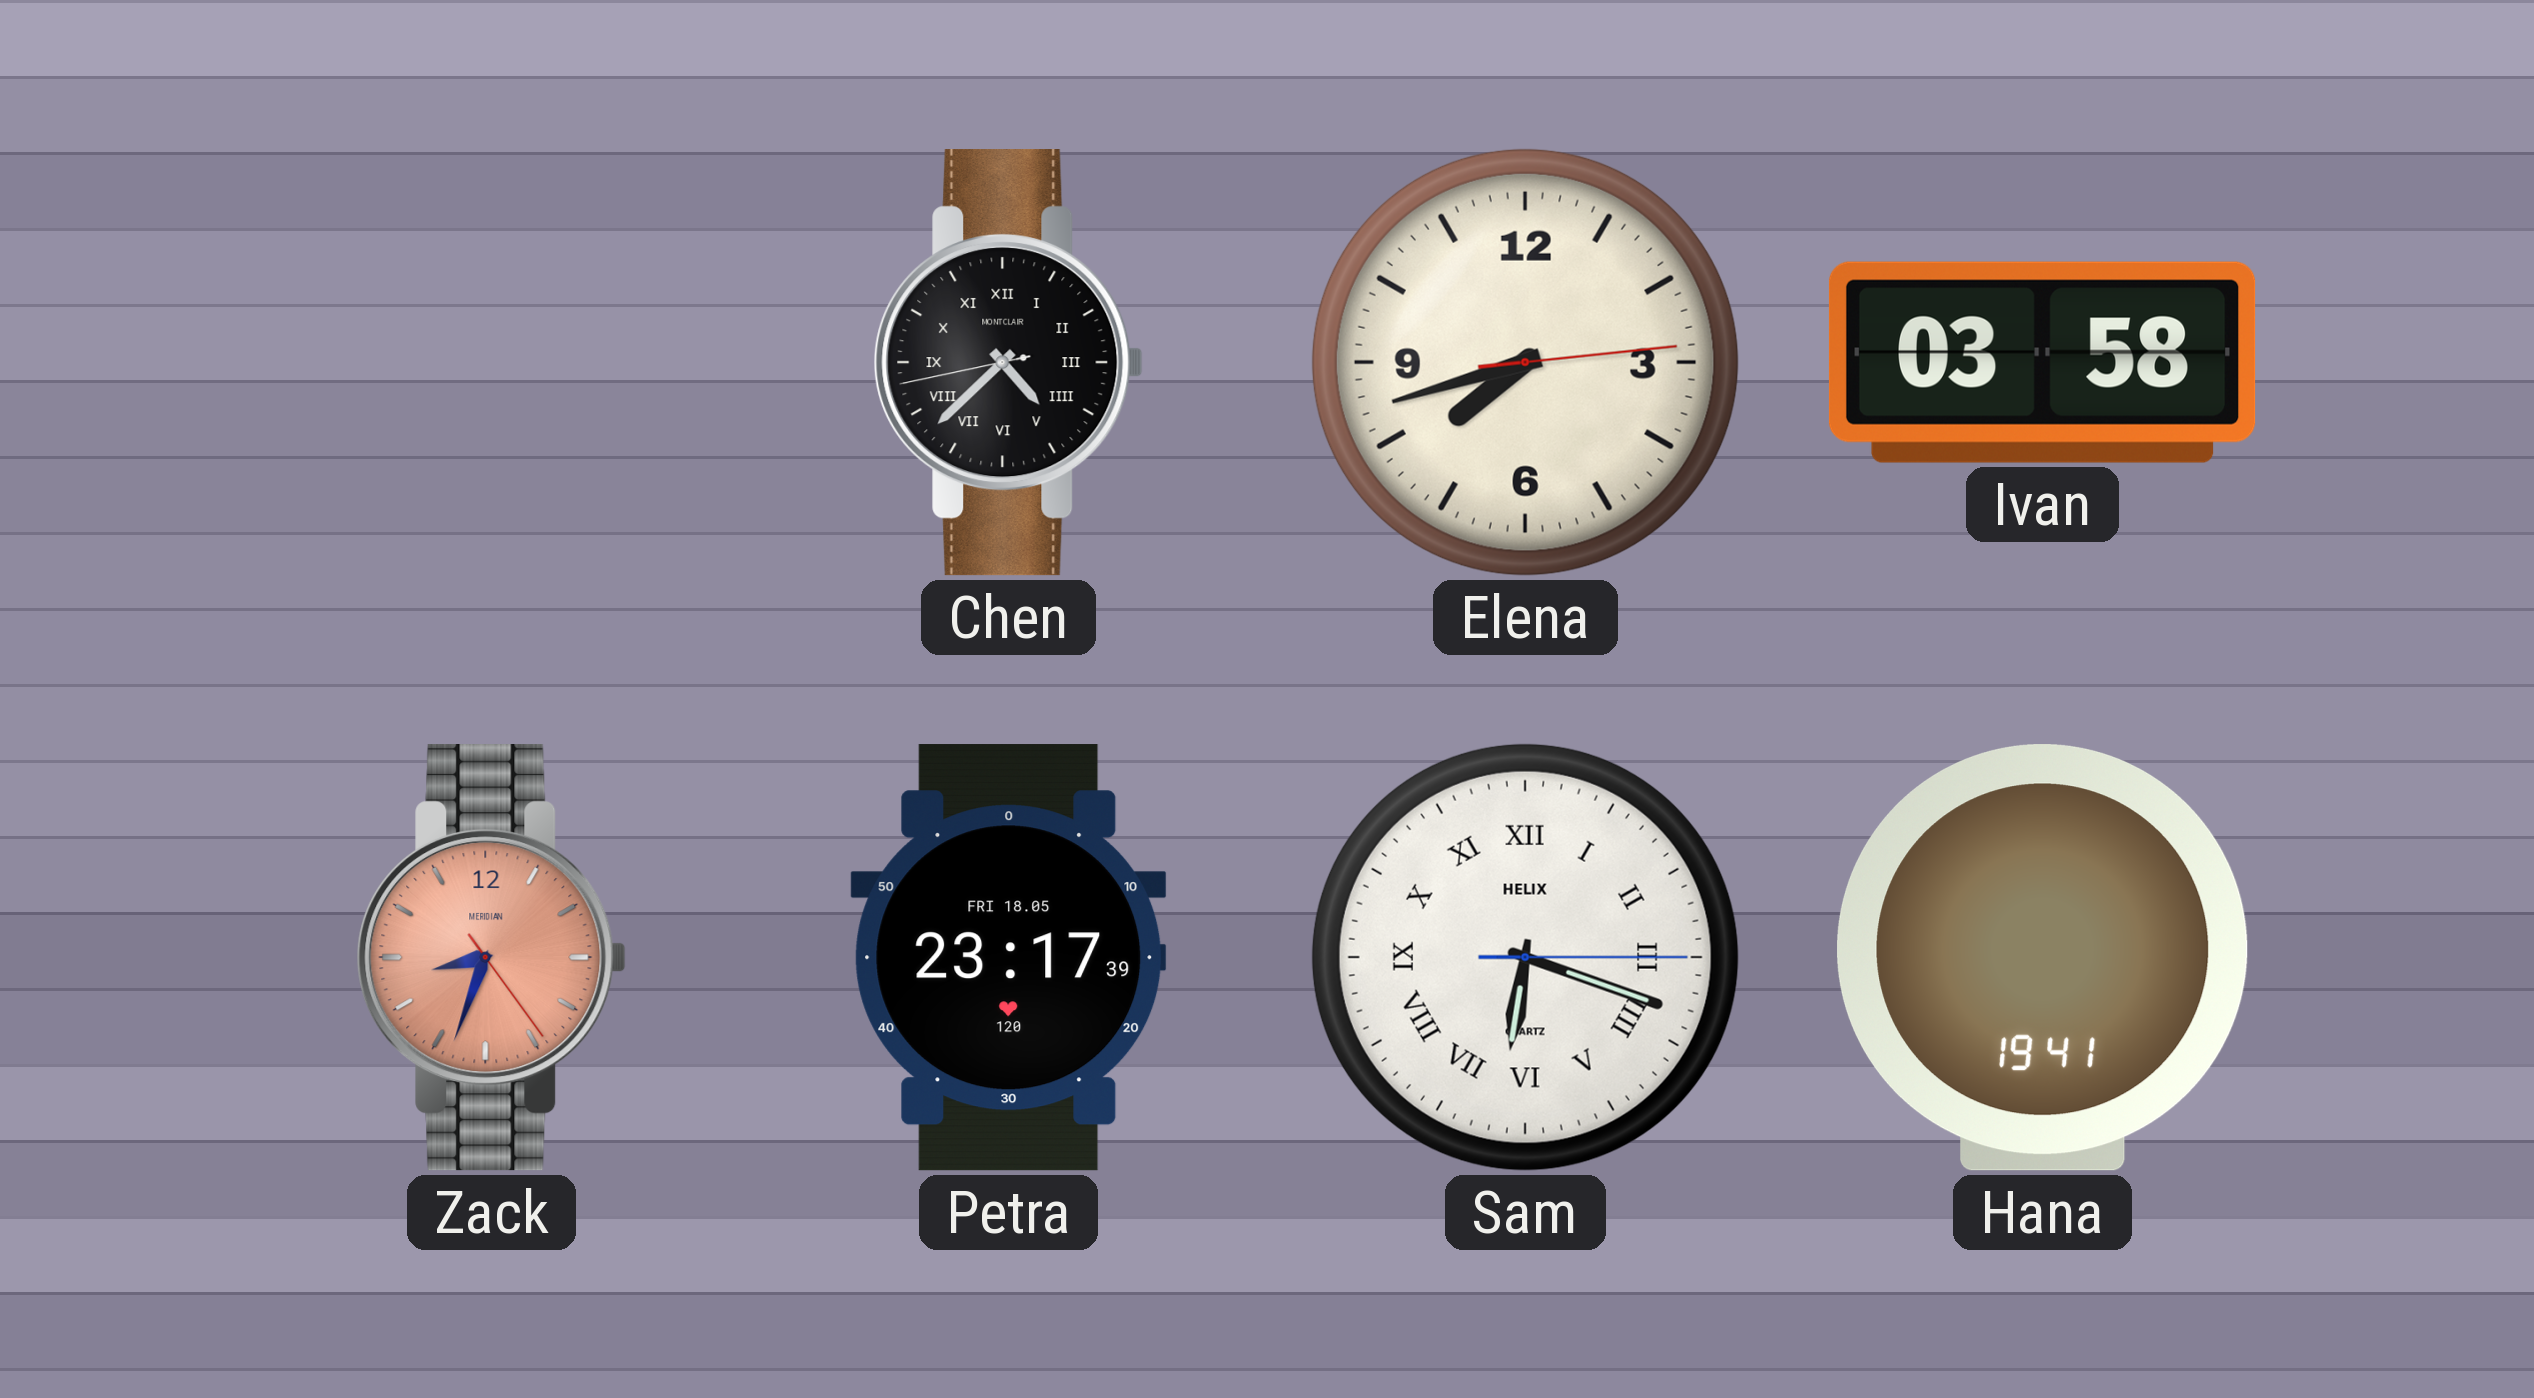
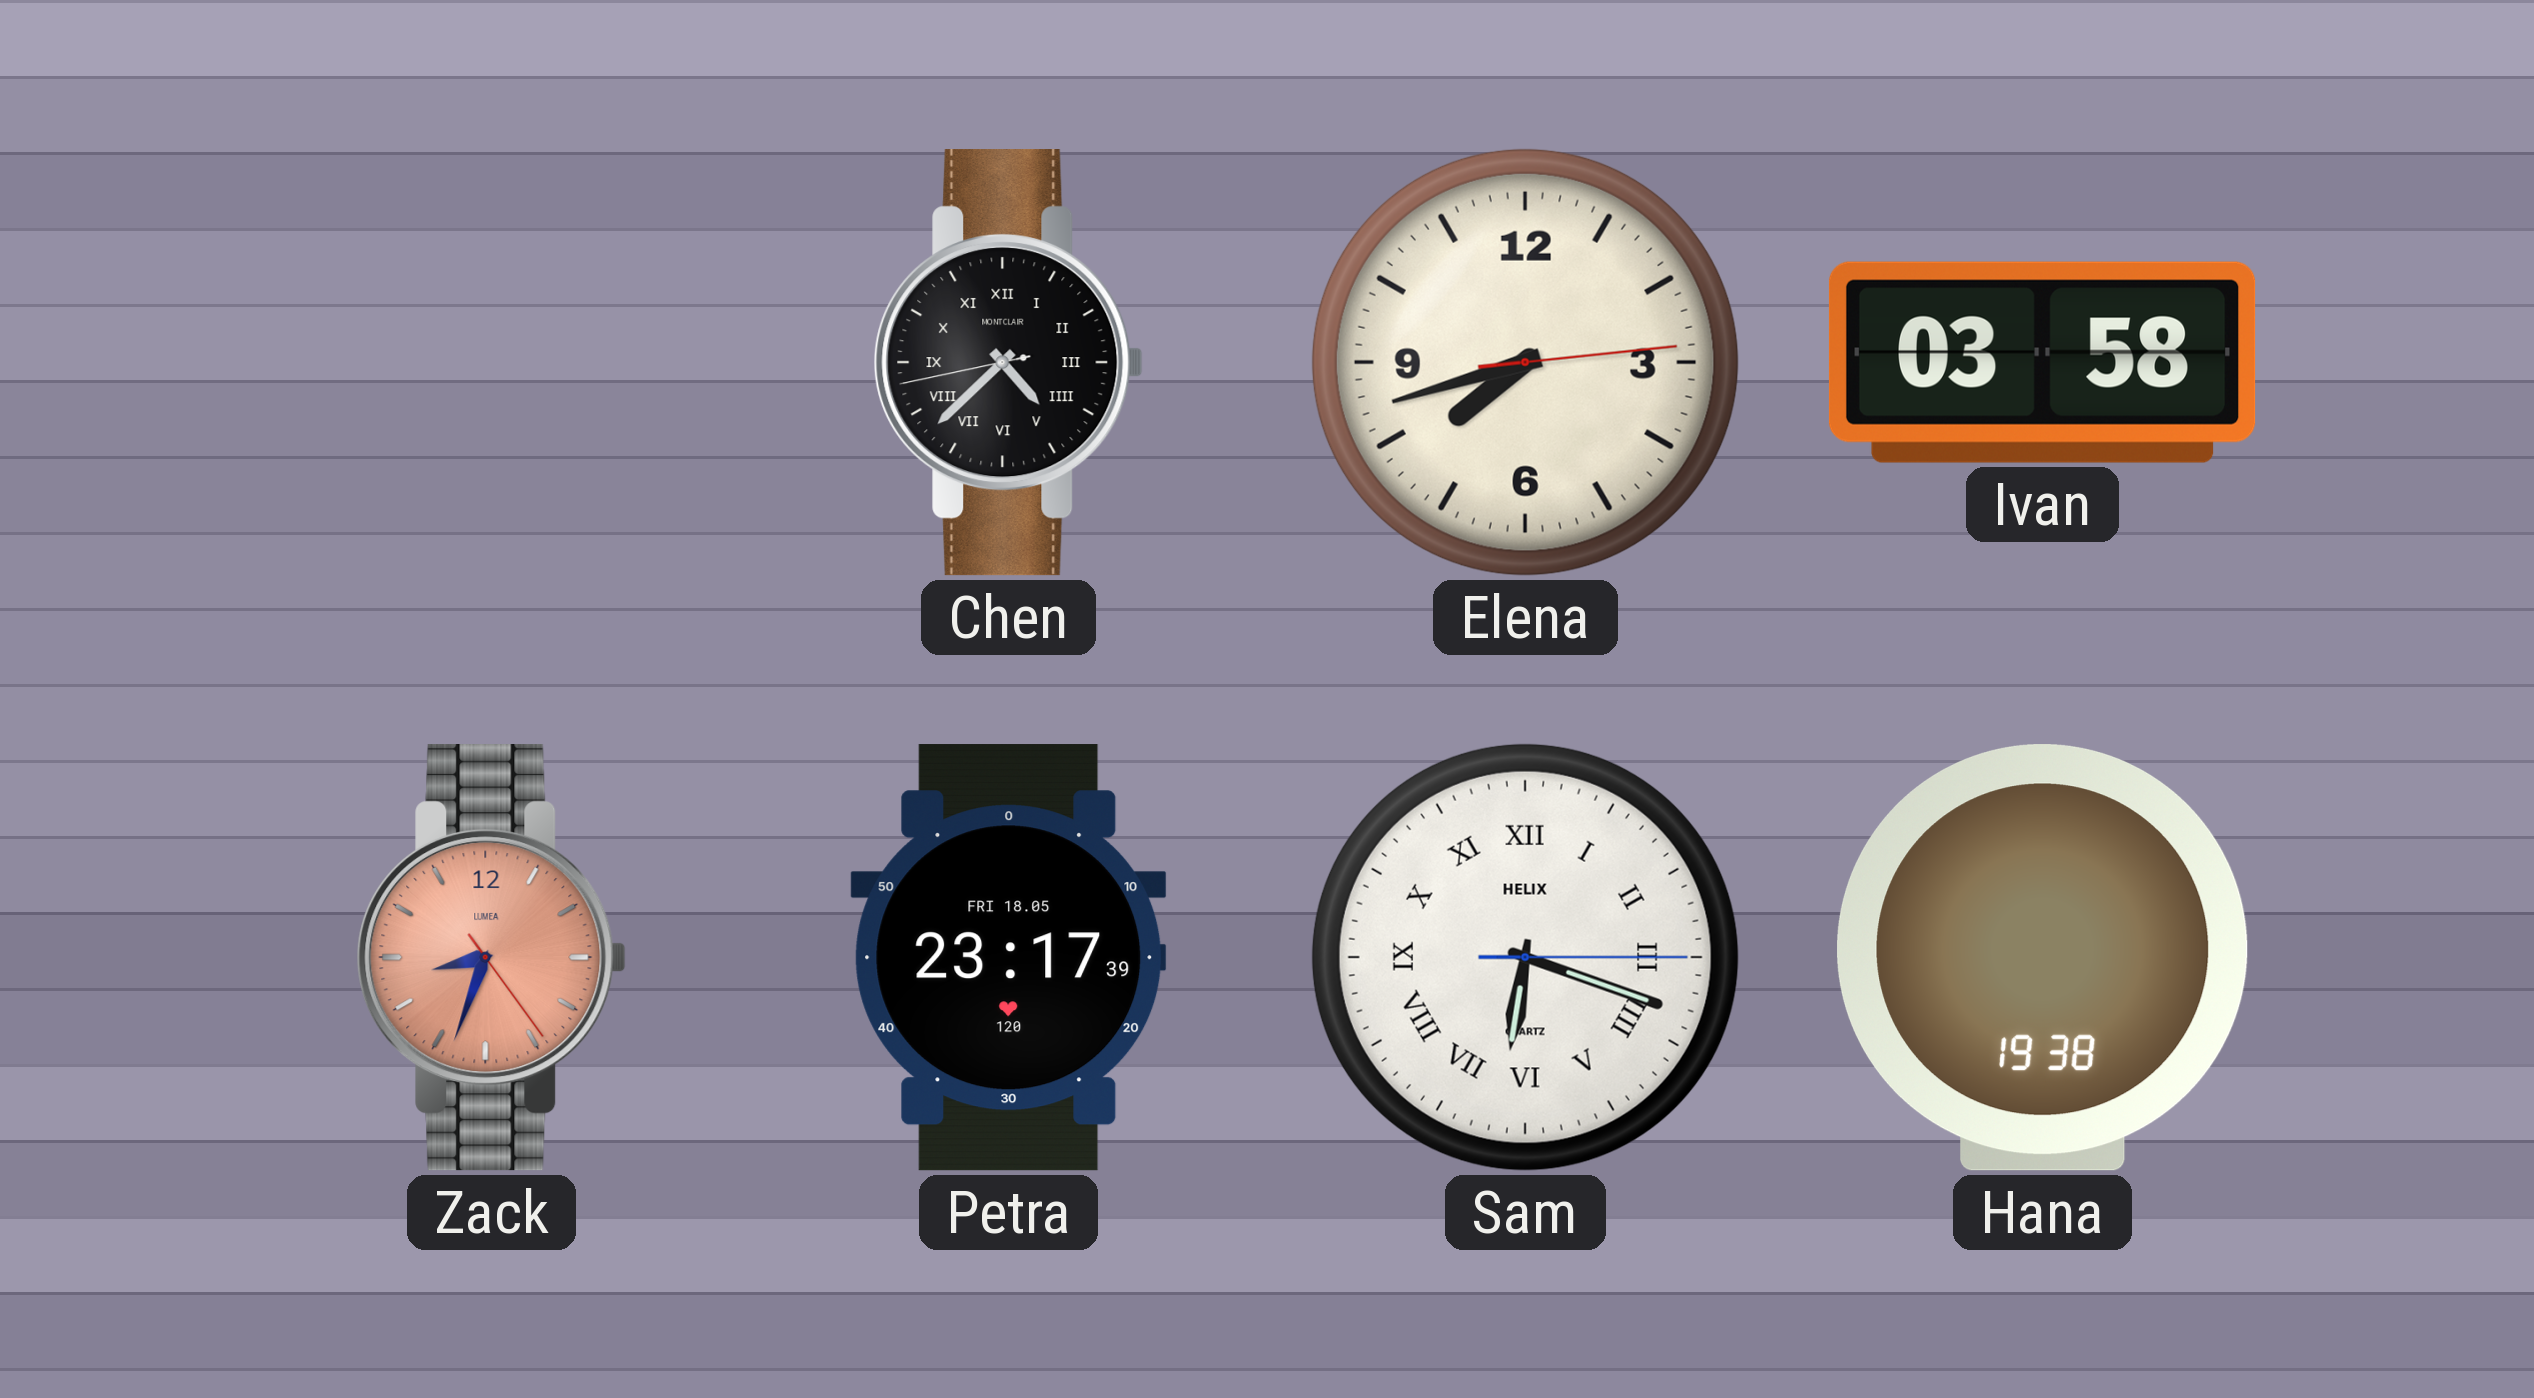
Zack brand: MERIDIAN -> LUMEA (491, 958)
Hana: 19:41 -> 19:38 (2043, 958)
